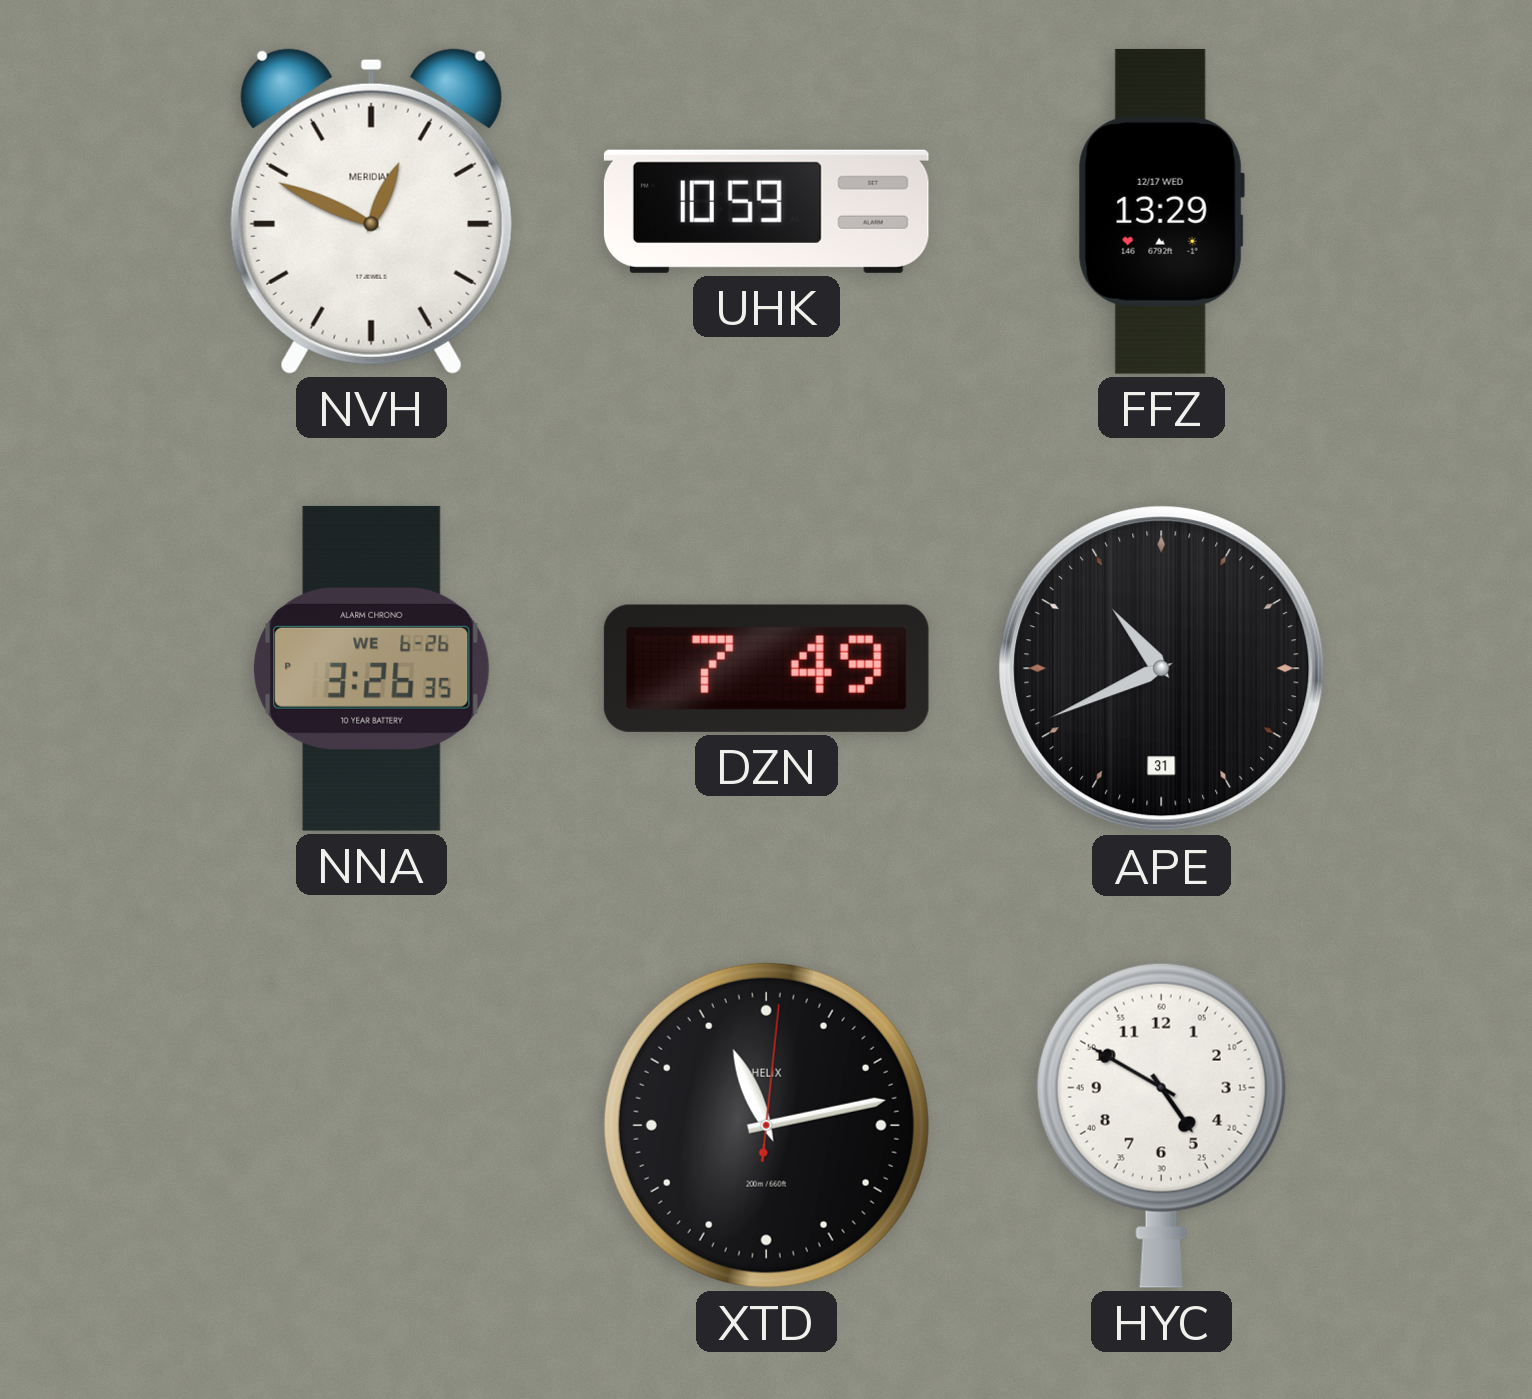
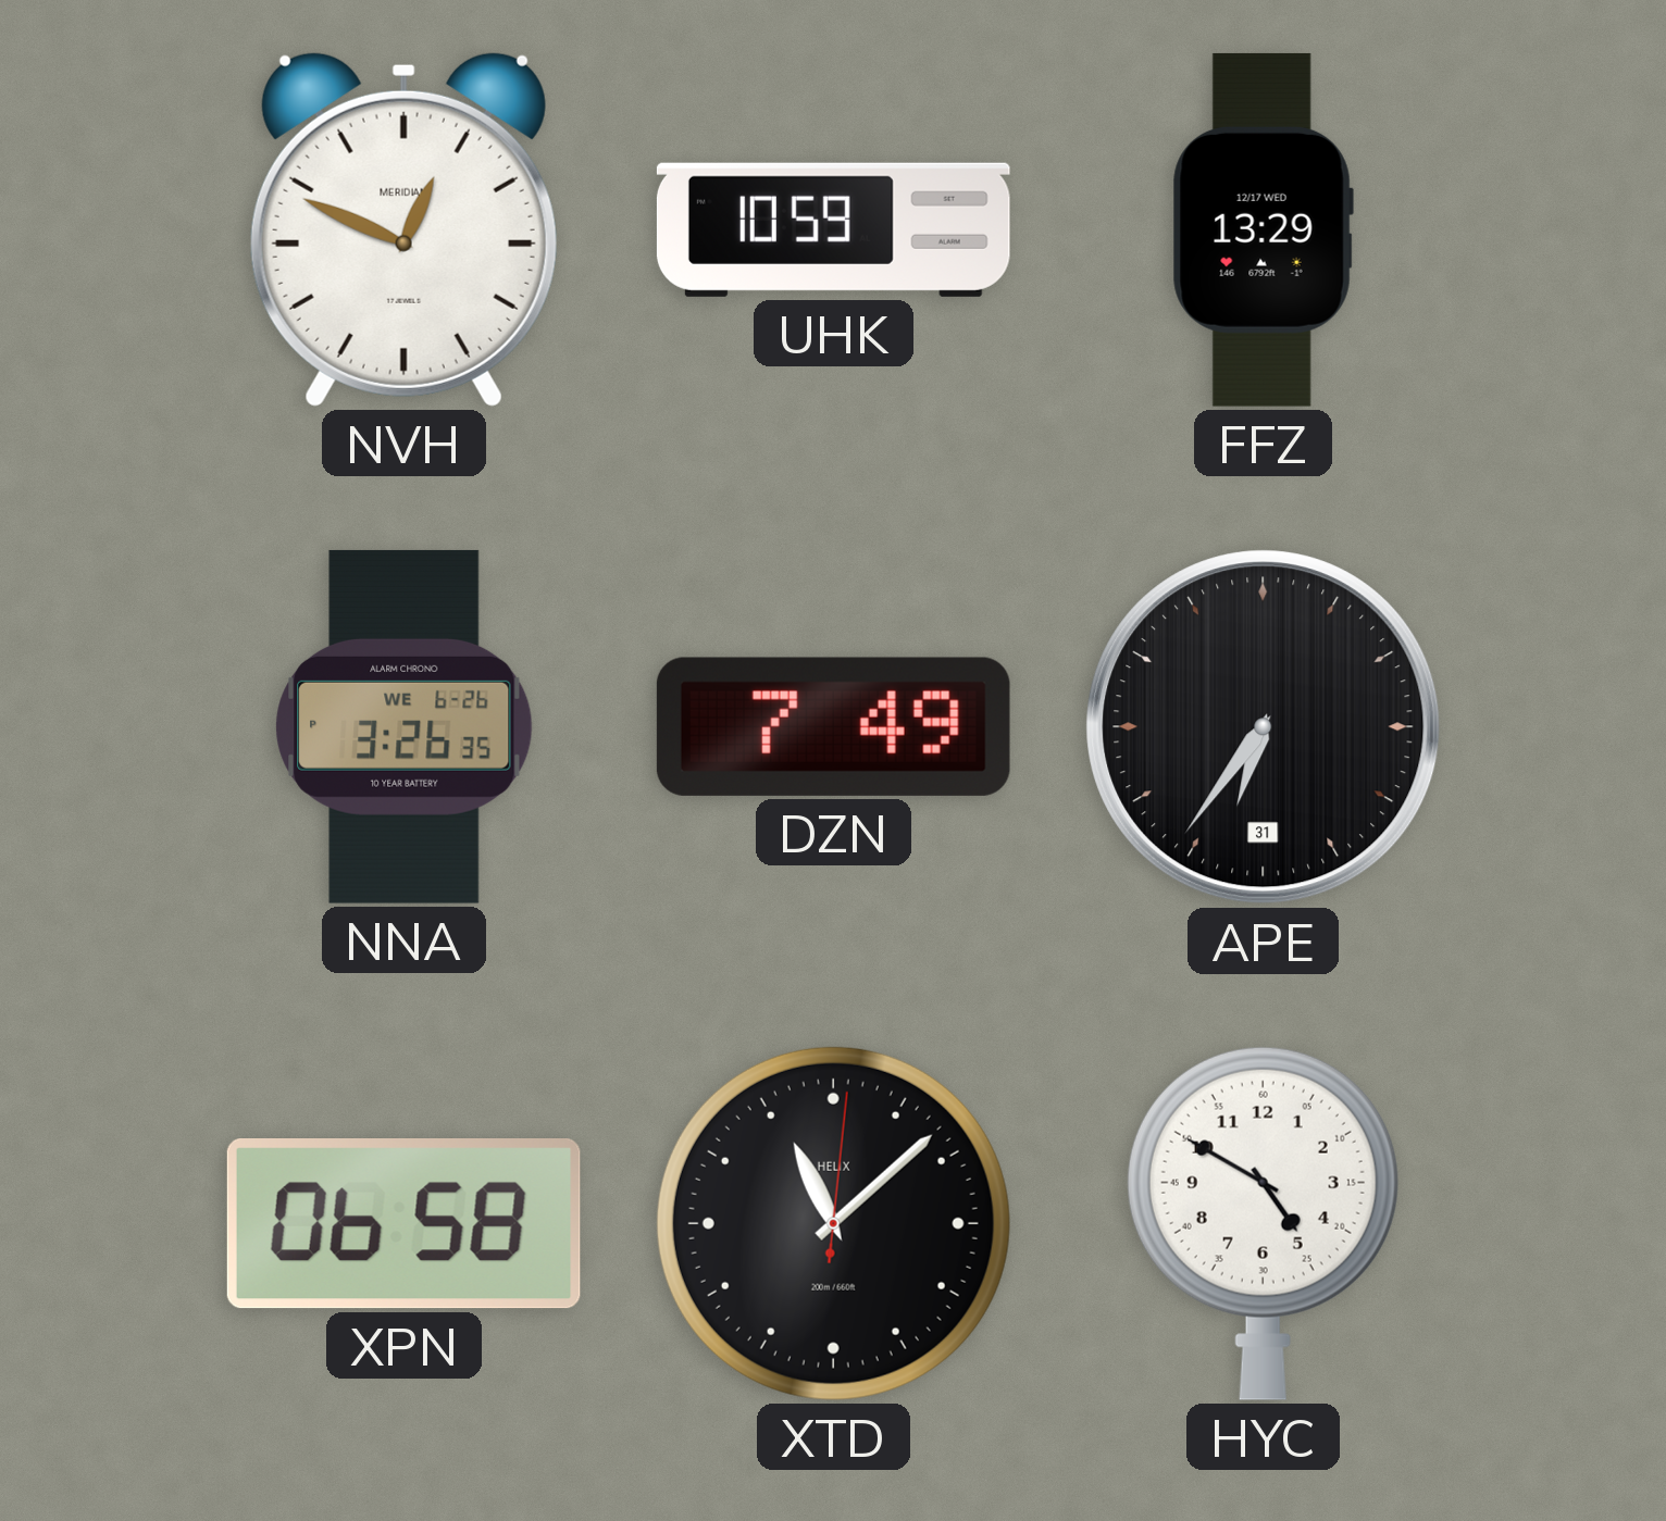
APE: 10:41 -> 6:36 (1264, 727)
XPN: none -> 06:58 (403, 1224)
XTD: 11:13 -> 11:08 (833, 1223)
